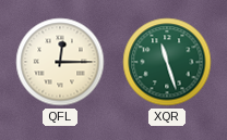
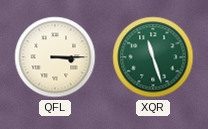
QFL: 12:15 -> 3:15 (55, 57)
